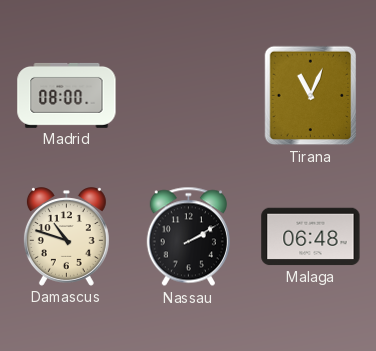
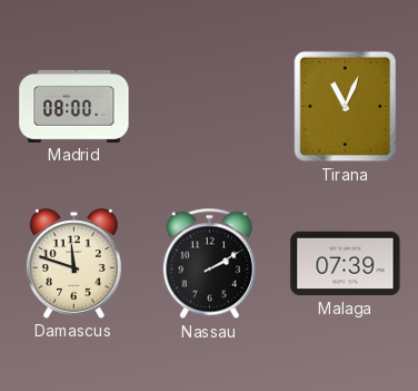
Damascus: 10:48 -> 11:48 (73, 264)
Malaga: 06:48 -> 07:39 (346, 264)
